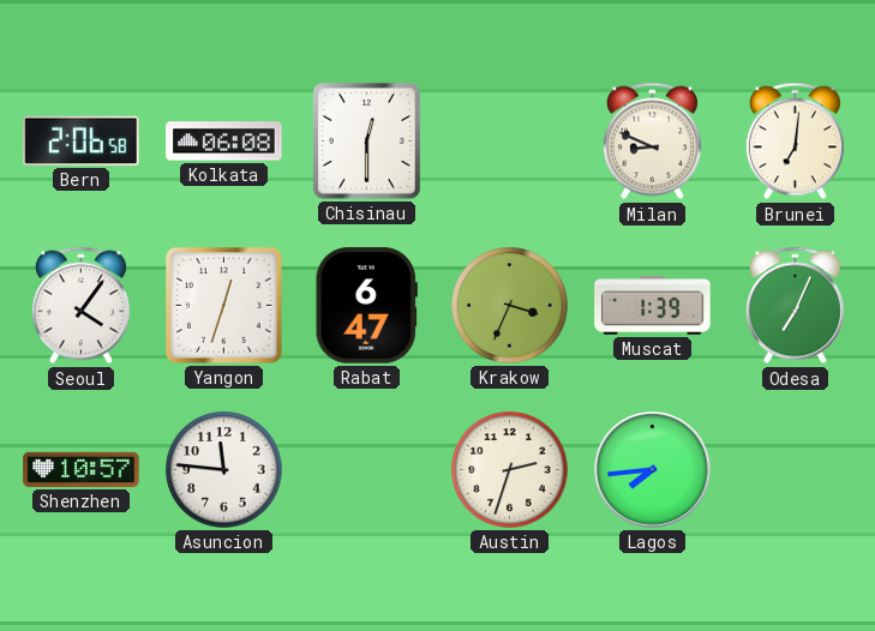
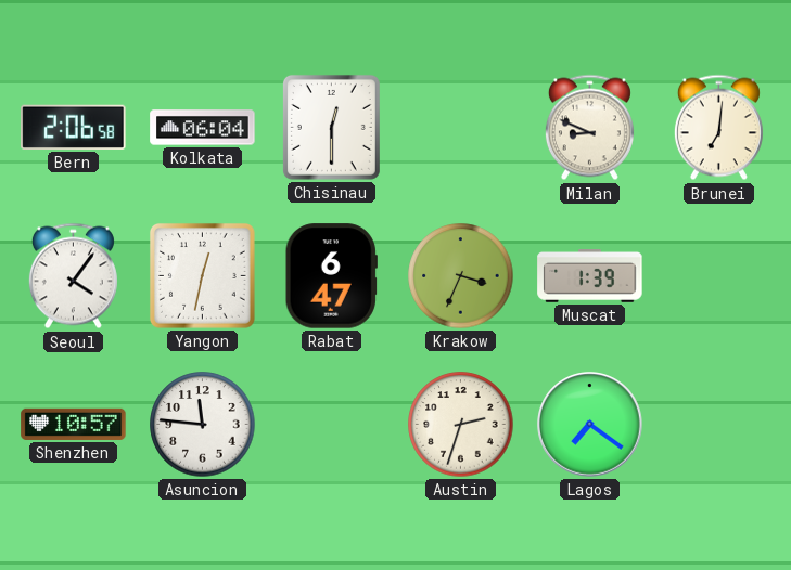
Kolkata: 06:08 -> 06:04 (203, 128)
Yangon: 12:33 -> 12:32 (203, 276)
Odesa: 7:04 -> none (795, 306)
Lagos: 7:44 -> 7:21 (590, 425)
